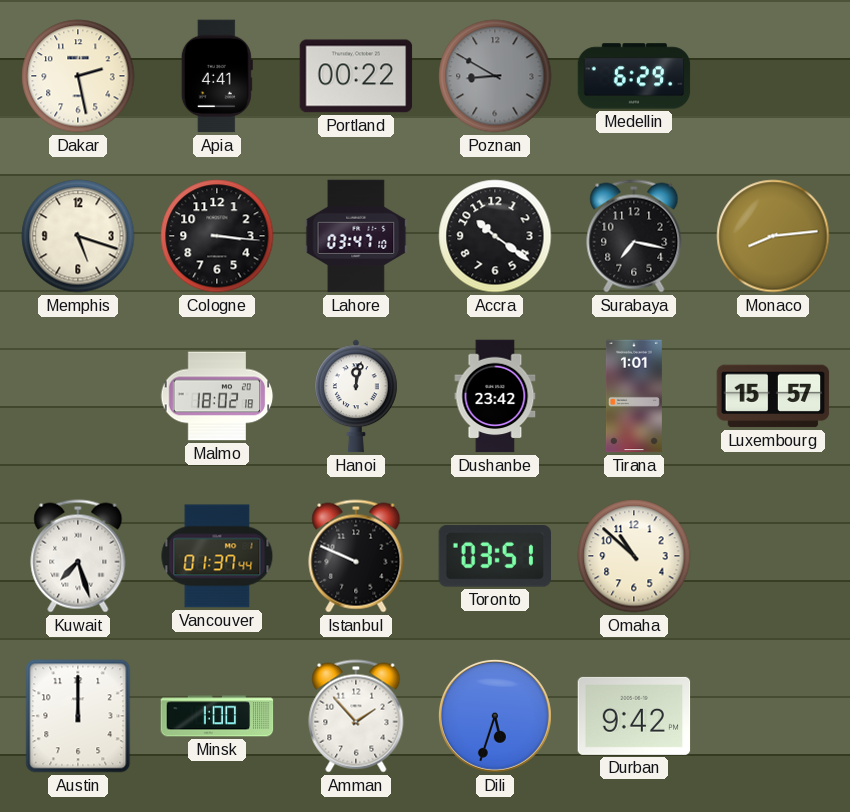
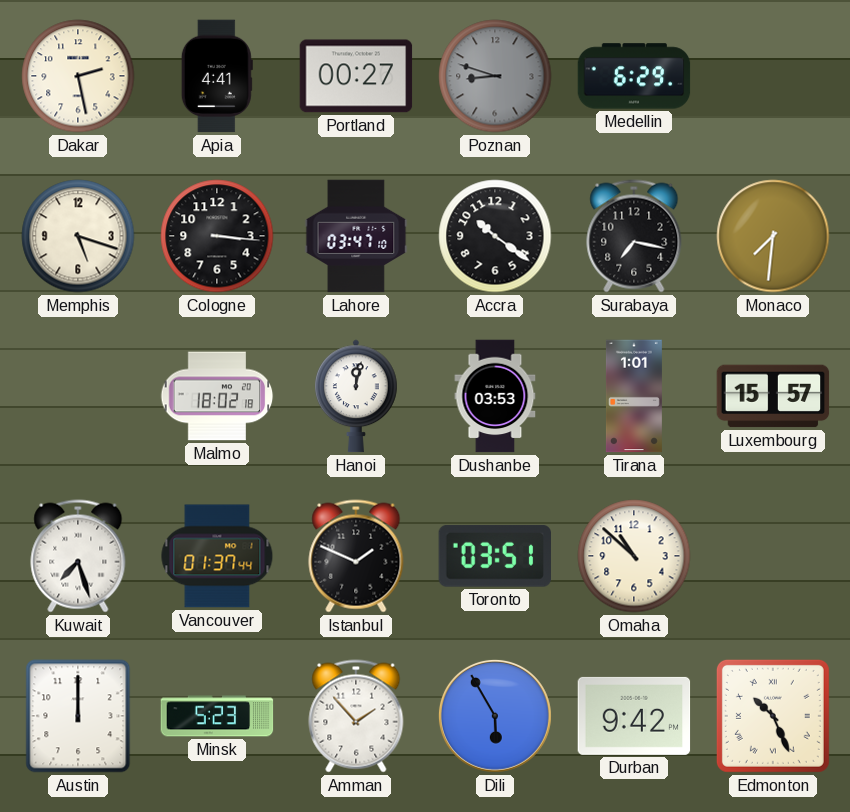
Portland: 00:22 -> 00:27 (356, 76)
Poznan: 8:50 -> 8:48 (495, 76)
Monaco: 8:14 -> 7:31 (773, 236)
Dushanbe: 23:42 -> 03:53 (495, 396)
Istanbul: 9:49 -> 1:49 (356, 556)
Minsk: 1:00 -> 5:23 (217, 716)
Dili: 5:33 -> 5:55 (495, 716)
Edmonton: none -> 10:26 (773, 716)
